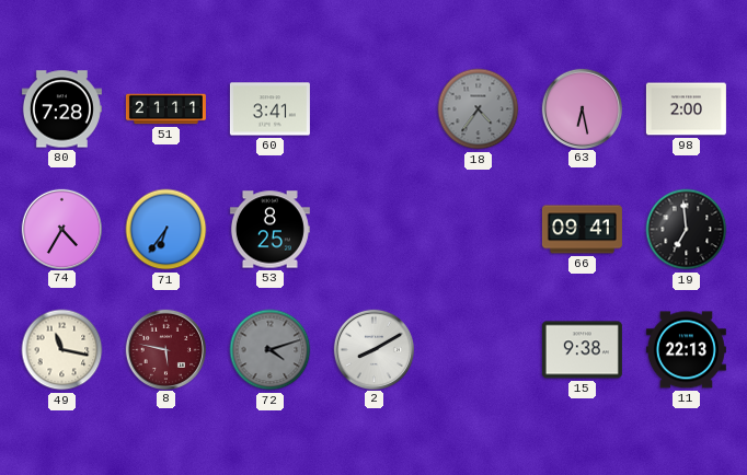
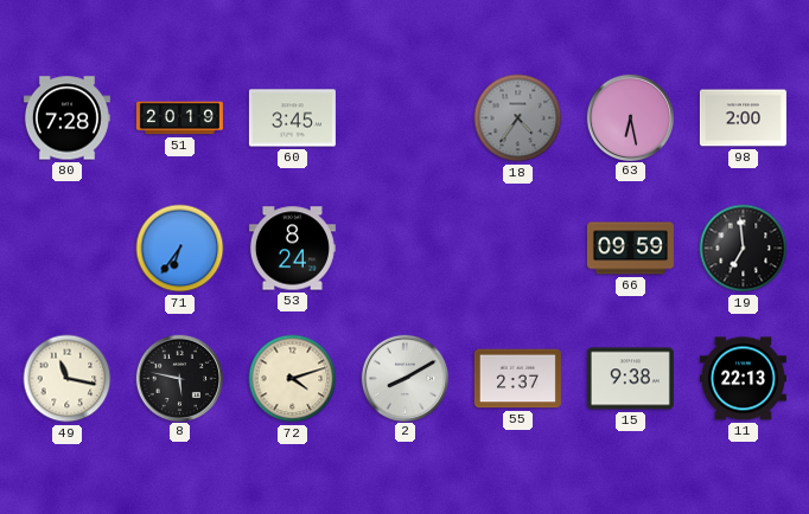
51: 21:11 -> 20:19 (179, 118)
60: 3:41 -> 3:45 (292, 118)
74: 4:35 -> none (61, 229)
53: 8:25 -> 8:24 (292, 249)
66: 09:41 -> 09:59 (630, 249)
8 dial: burgundy -> black (179, 378)
72 dial: grey -> cream (293, 379)
55: none -> 2:37 (517, 379)
